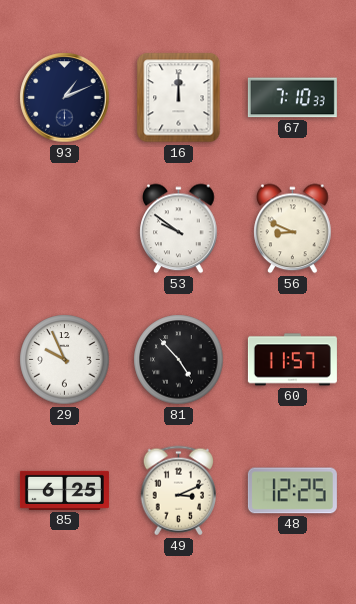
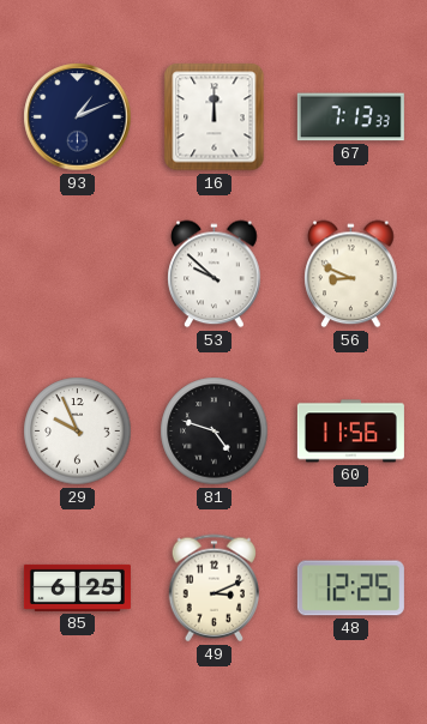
67: 7:10 -> 7:13 (350, 117)
53: 9:51 -> 9:52 (215, 274)
81: 4:53 -> 4:48 (215, 432)
60: 11:57 -> 11:56 (350, 432)
